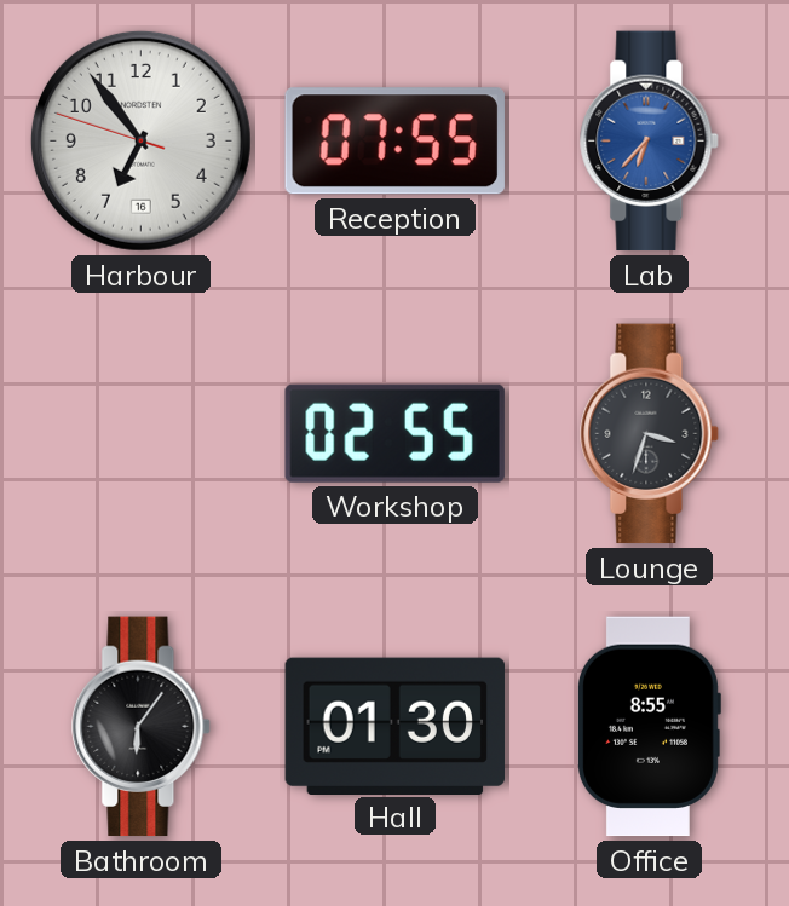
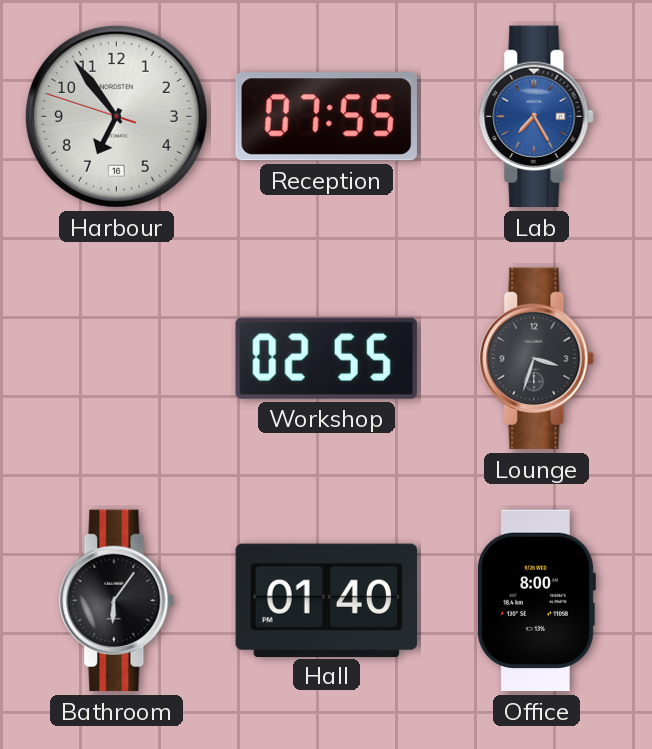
Lab: 6:37 -> 7:25 (537, 117)
Hall: 01:30 -> 01:40 (326, 600)
Office: 8:55 -> 8:00 (536, 601)
